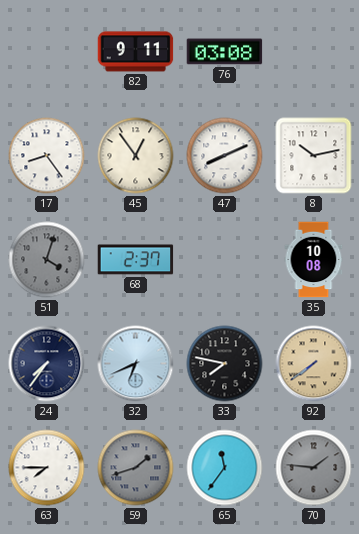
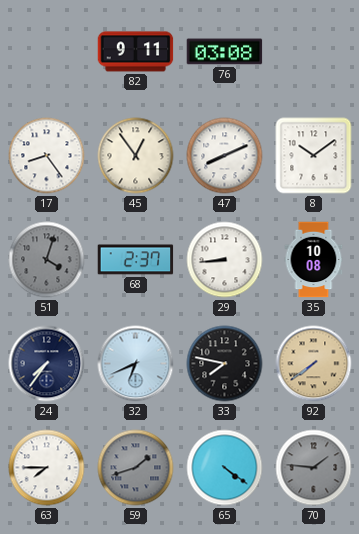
8: 10:13 -> 10:09 (314, 156)
29: none -> 8:44 (225, 260)
65: 11:36 -> 4:21 (225, 468)
